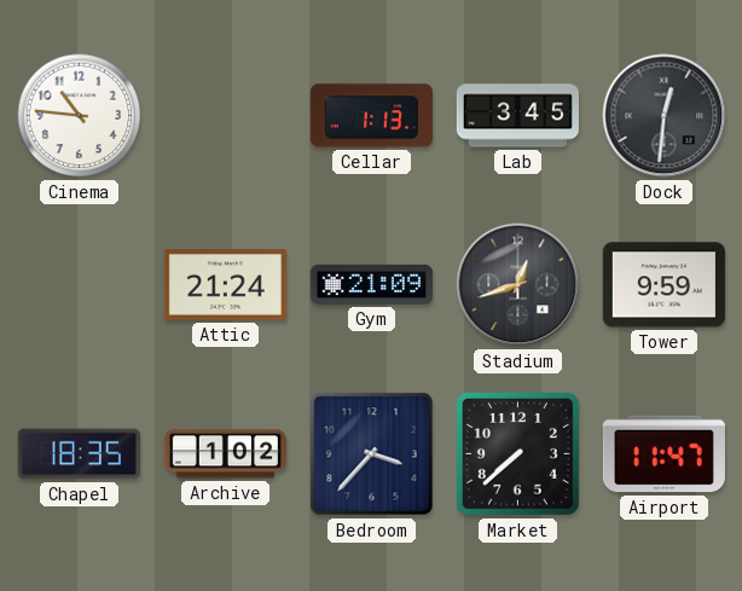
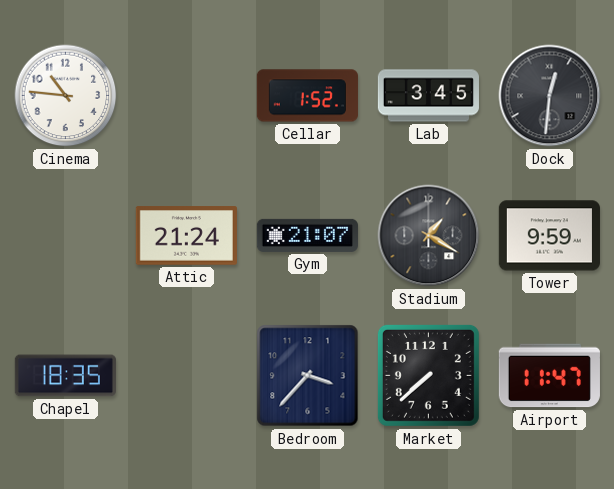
Cellar: 1:13 -> 1:52 (307, 96)
Gym: 21:09 -> 21:07 (307, 235)
Stadium: 12:42 -> 1:20 (429, 236)
Archive: 1:02 -> none (225, 454)
